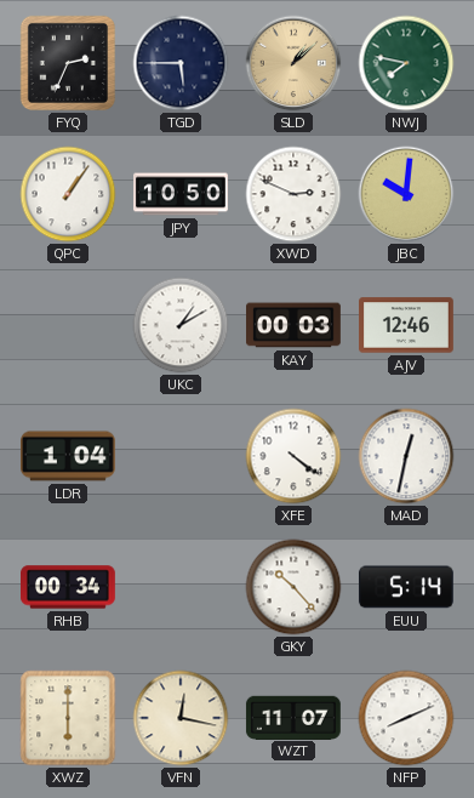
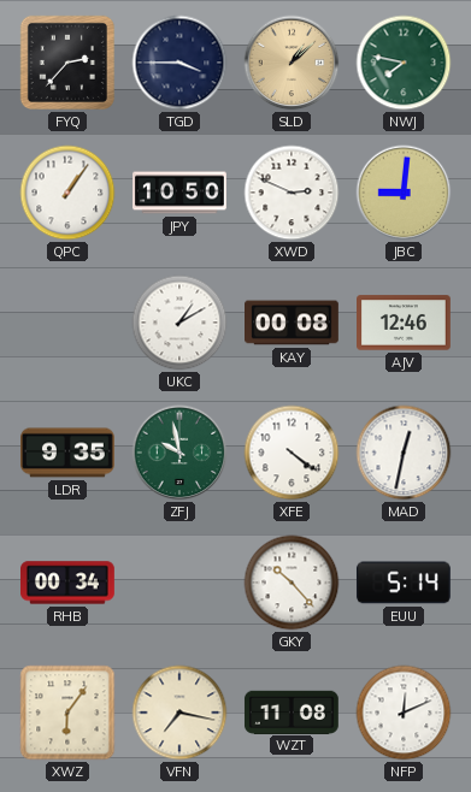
FYQ: 2:34 -> 2:37 (67, 63)
TGD: 5:45 -> 3:45 (179, 63)
JBC: 10:01 -> 9:01 (404, 193)
KAY: 00:03 -> 00:08 (293, 323)
LDR: 1:04 -> 9:35 (69, 453)
ZFJ: none -> 9:58 (179, 453)
XWZ: 6:00 -> 6:06 (67, 713)
VFN: 12:17 -> 7:17 (179, 713)
WZT: 11:07 -> 11:08 (292, 711)
NFP: 8:11 -> 12:11 (404, 713)
